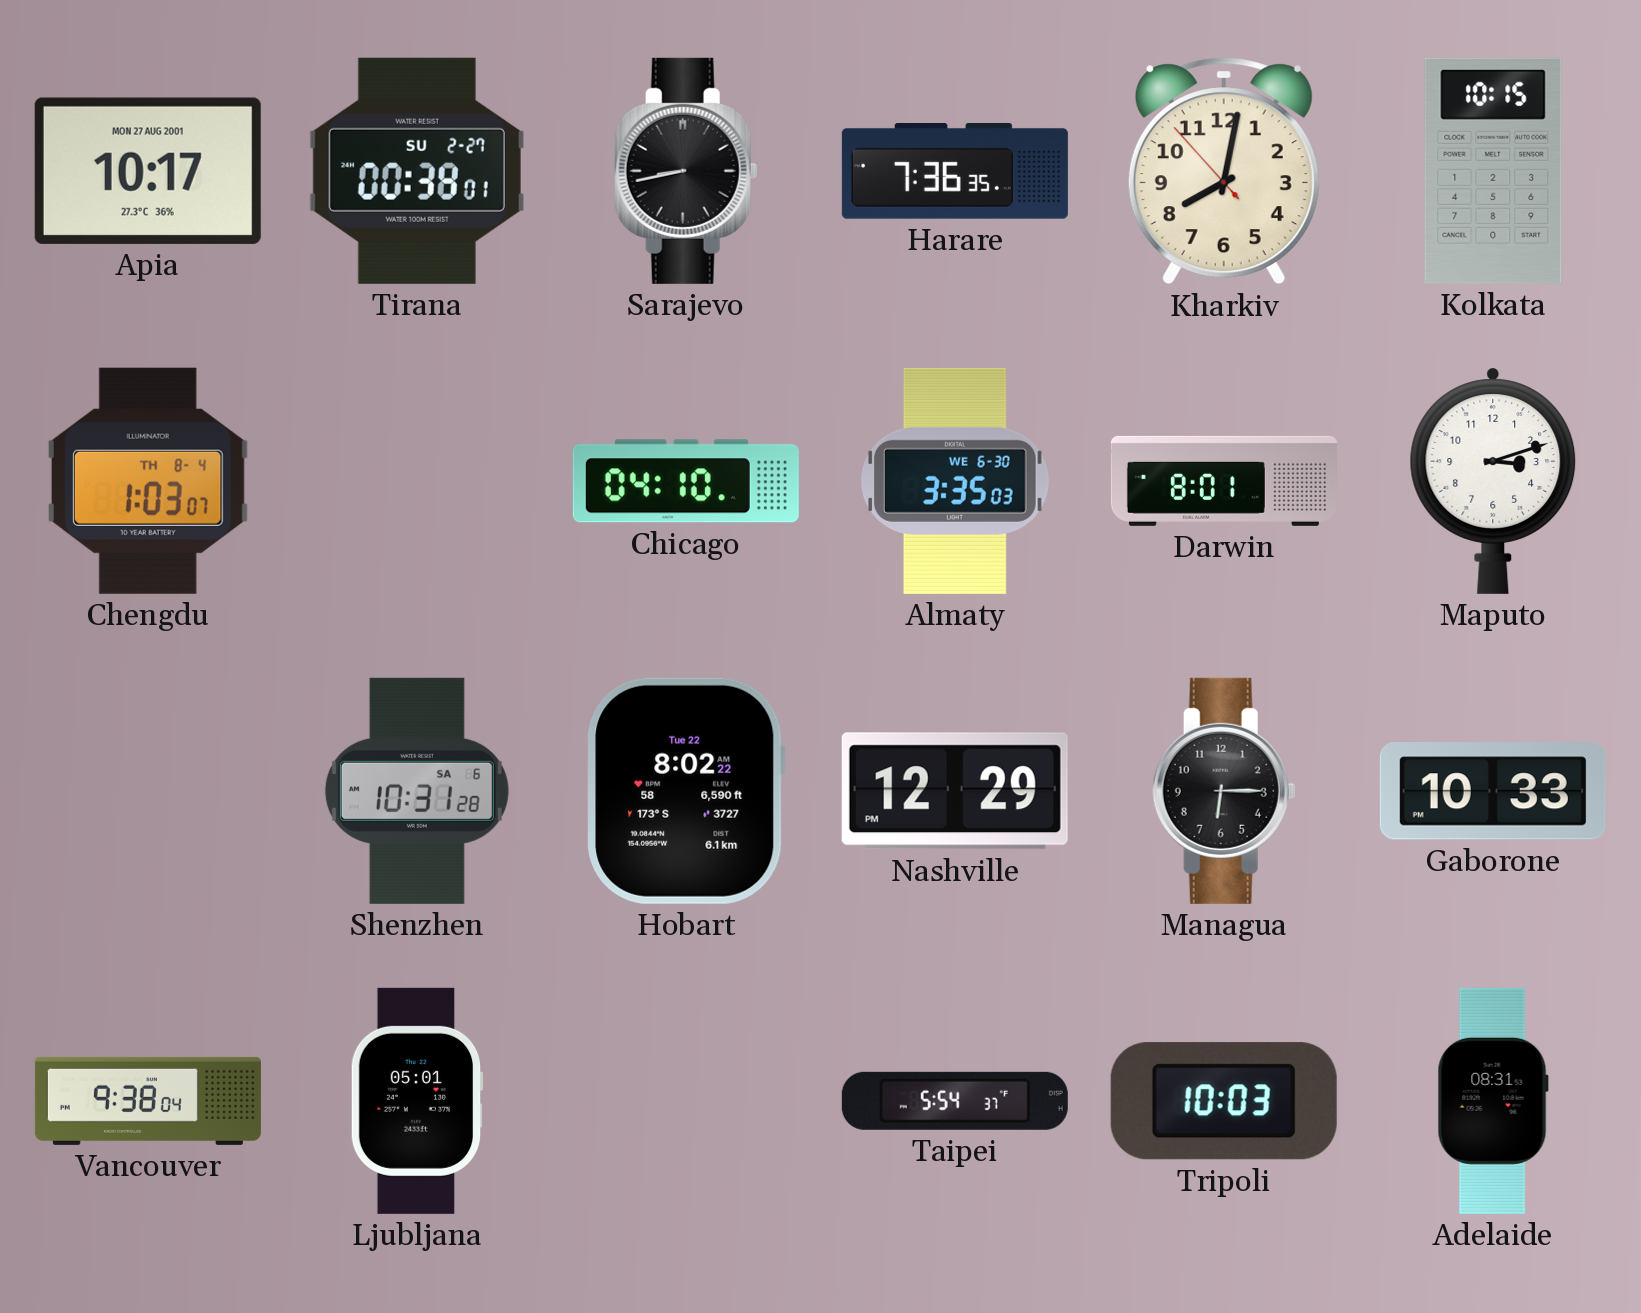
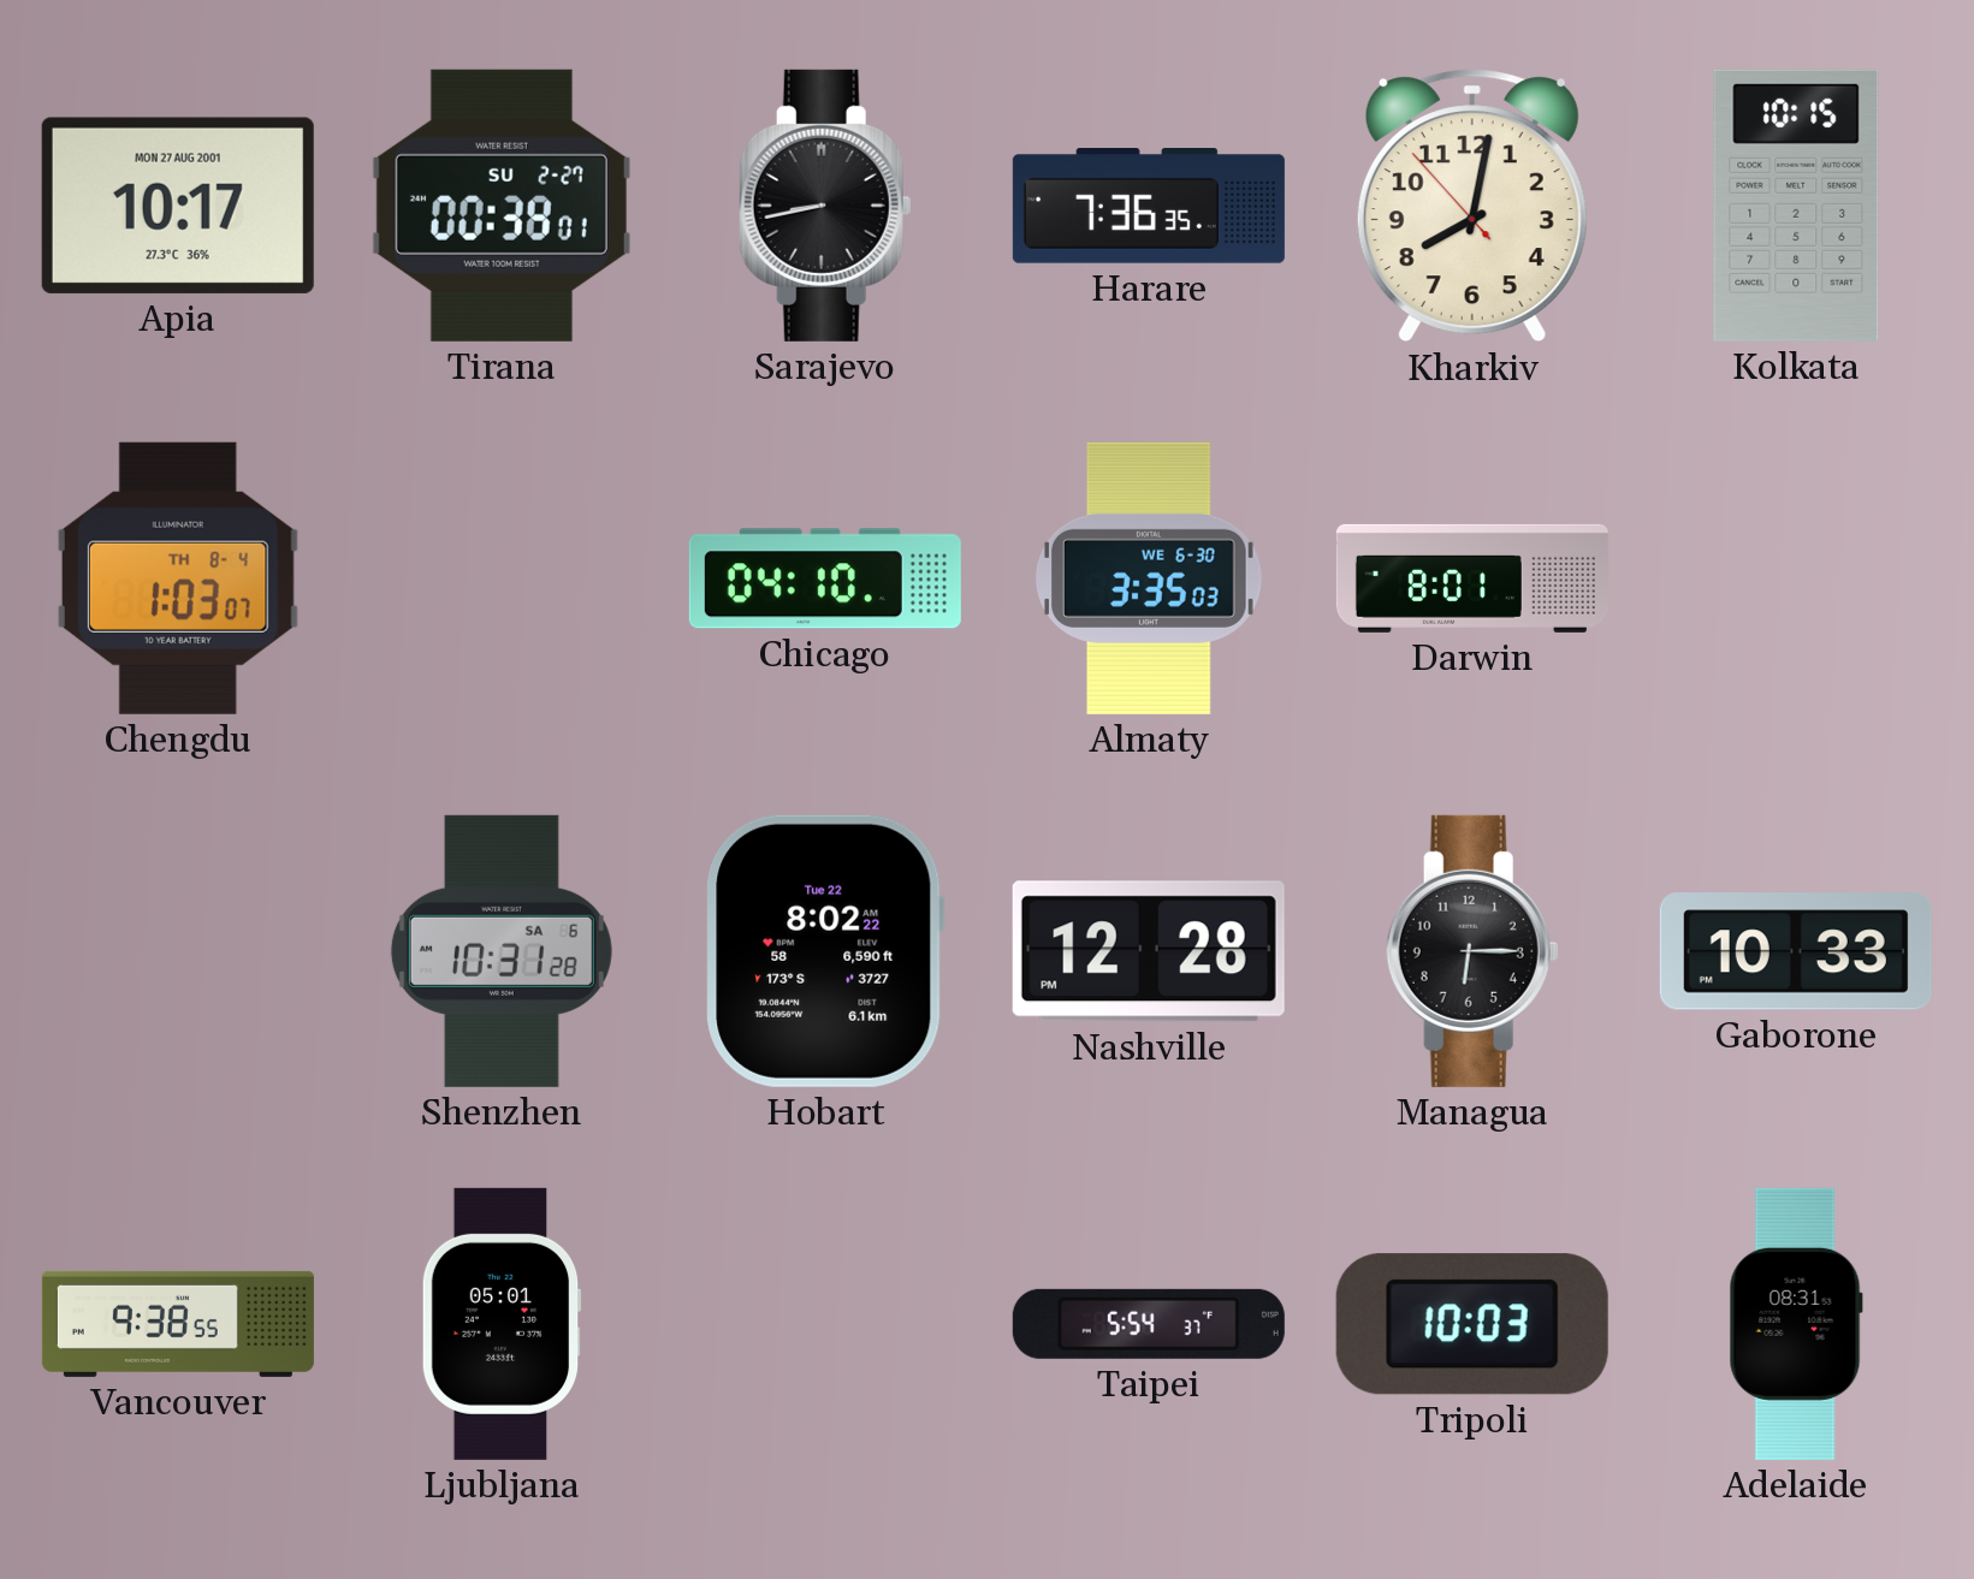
Maputo: 3:12 -> none (1493, 481)
Nashville: 12:29 -> 12:28 (1149, 951)
Vancouver: 9:38:04 -> 9:38:55 (178, 1324)
